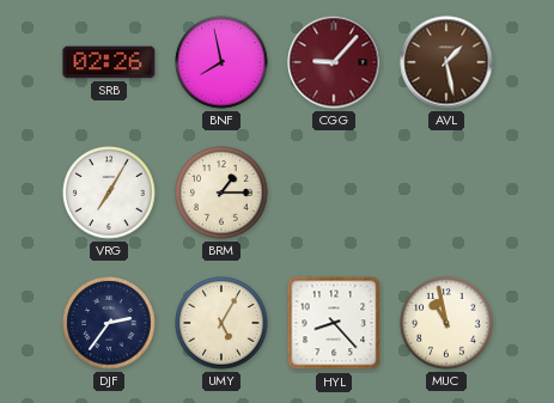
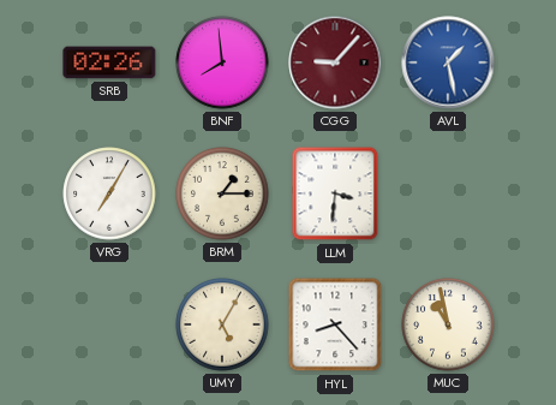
BNF: 7:58 -> 7:59 (222, 62)
AVL dial: brown -> blue (448, 62)
LLM: none -> 3:31 (335, 193)
DJF: 2:36 -> none (109, 323)
